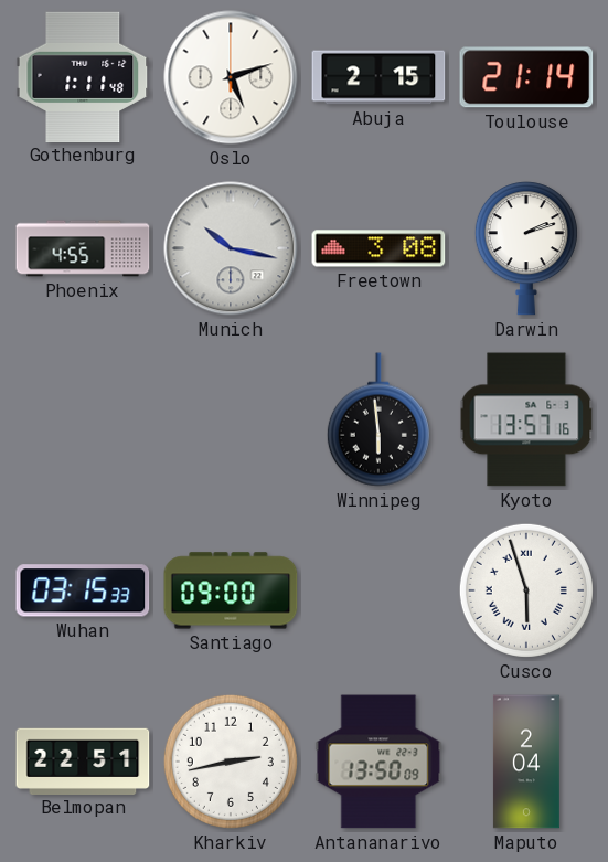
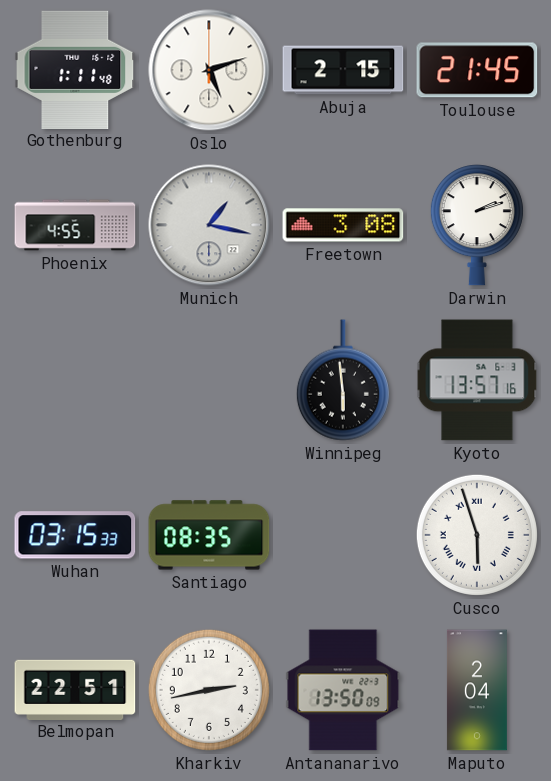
Toulouse: 21:14 -> 21:45 (477, 70)
Munich: 10:17 -> 1:17 (209, 225)
Santiago: 09:00 -> 08:35 (209, 535)
